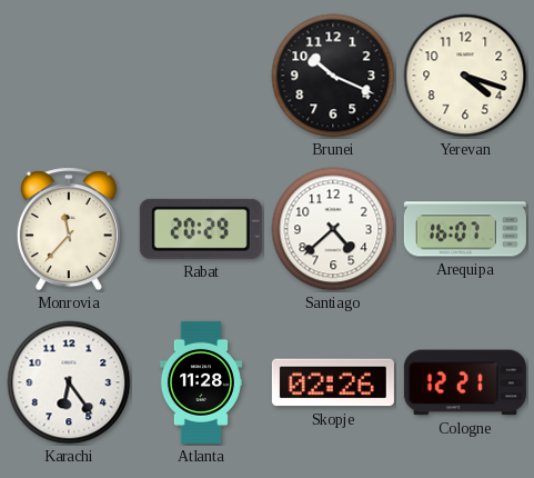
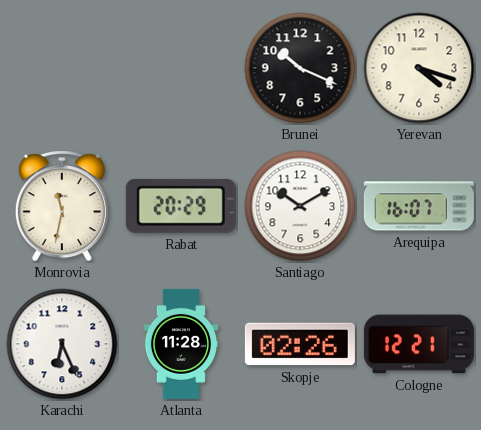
Monrovia: 11:37 -> 11:32 (62, 206)
Santiago: 4:38 -> 10:10 (300, 206)
Karachi: 6:24 -> 6:26 (62, 344)
